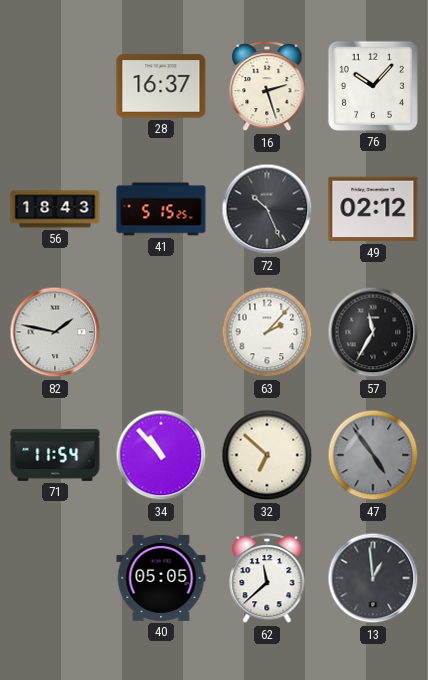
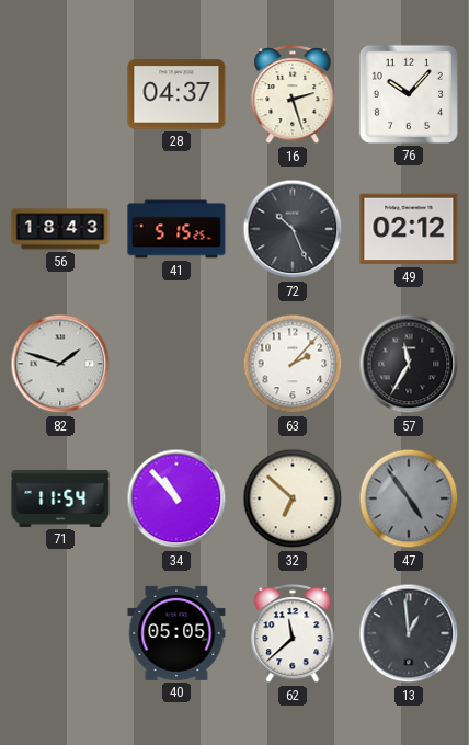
28: 16:37 -> 04:37 (176, 94)
82: 1:47 -> 1:48 (60, 364)
